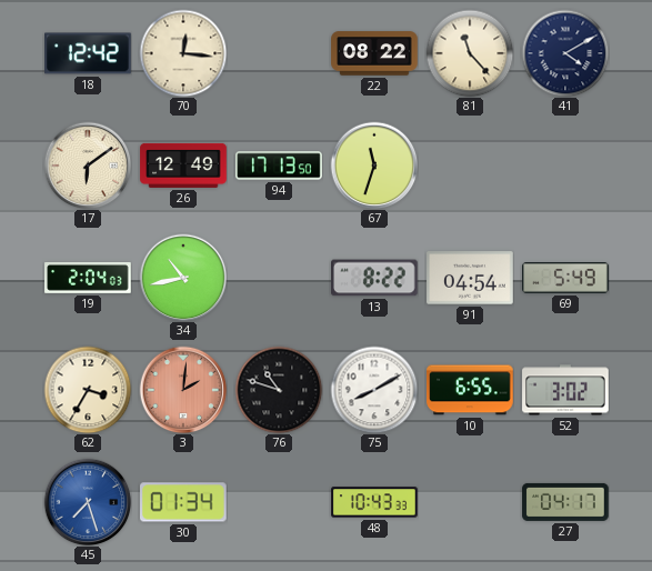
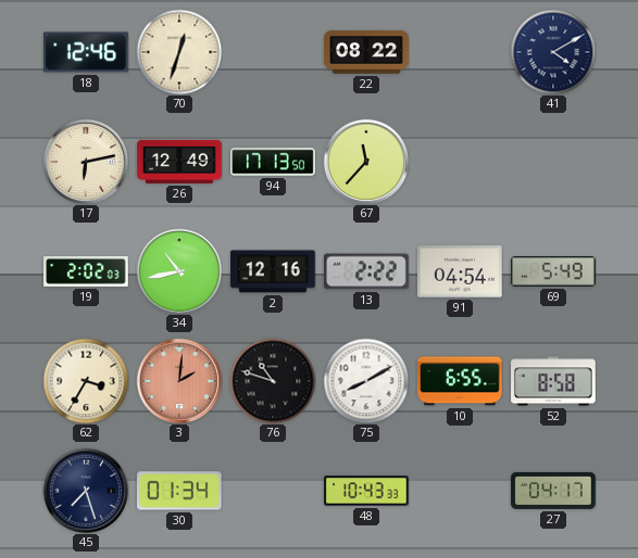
18: 12:42 -> 12:46 (86, 52)
70: 12:16 -> 12:33 (179, 52)
81: 11:23 -> none (470, 53)
17: 6:09 -> 6:13 (86, 162)
67: 11:33 -> 11:37 (366, 162)
19: 2:04 -> 2:02 (86, 272)
2: none -> 12:16 (273, 271)
13: 8:22 -> 2:22 (367, 271)
52: 3:02 -> 8:58 (553, 381)
45 dial: blue -> navy (86, 491)
